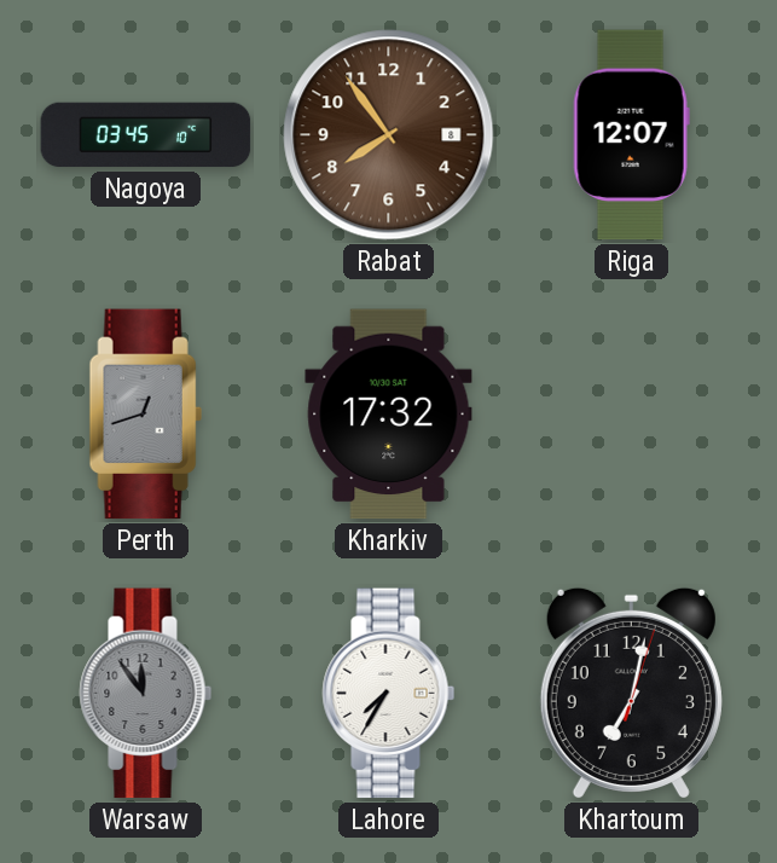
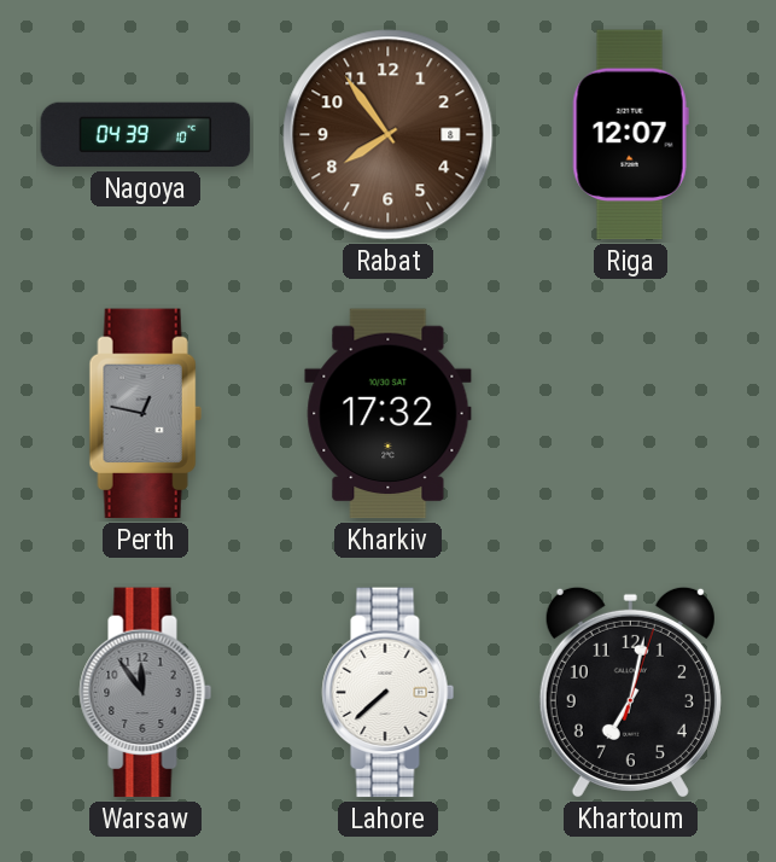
Nagoya: 03:45 -> 04:39 (146, 135)
Perth: 12:42 -> 12:47 (145, 414)
Lahore: 7:35 -> 7:38 (389, 693)
